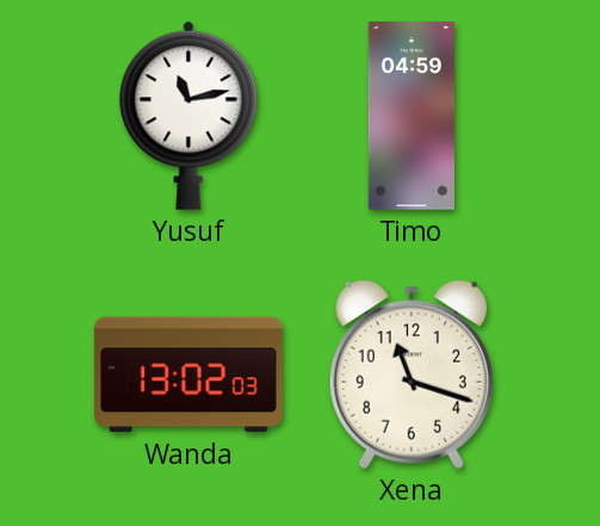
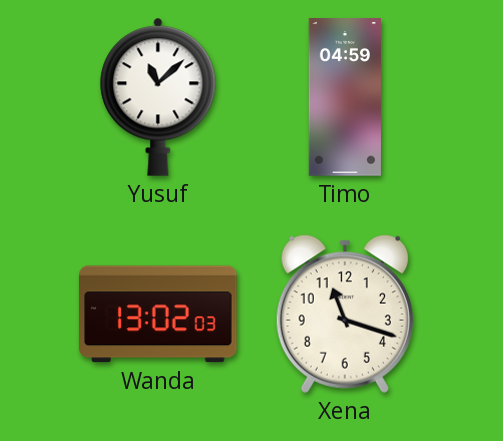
Yusuf: 11:13 -> 11:08 (158, 97)
